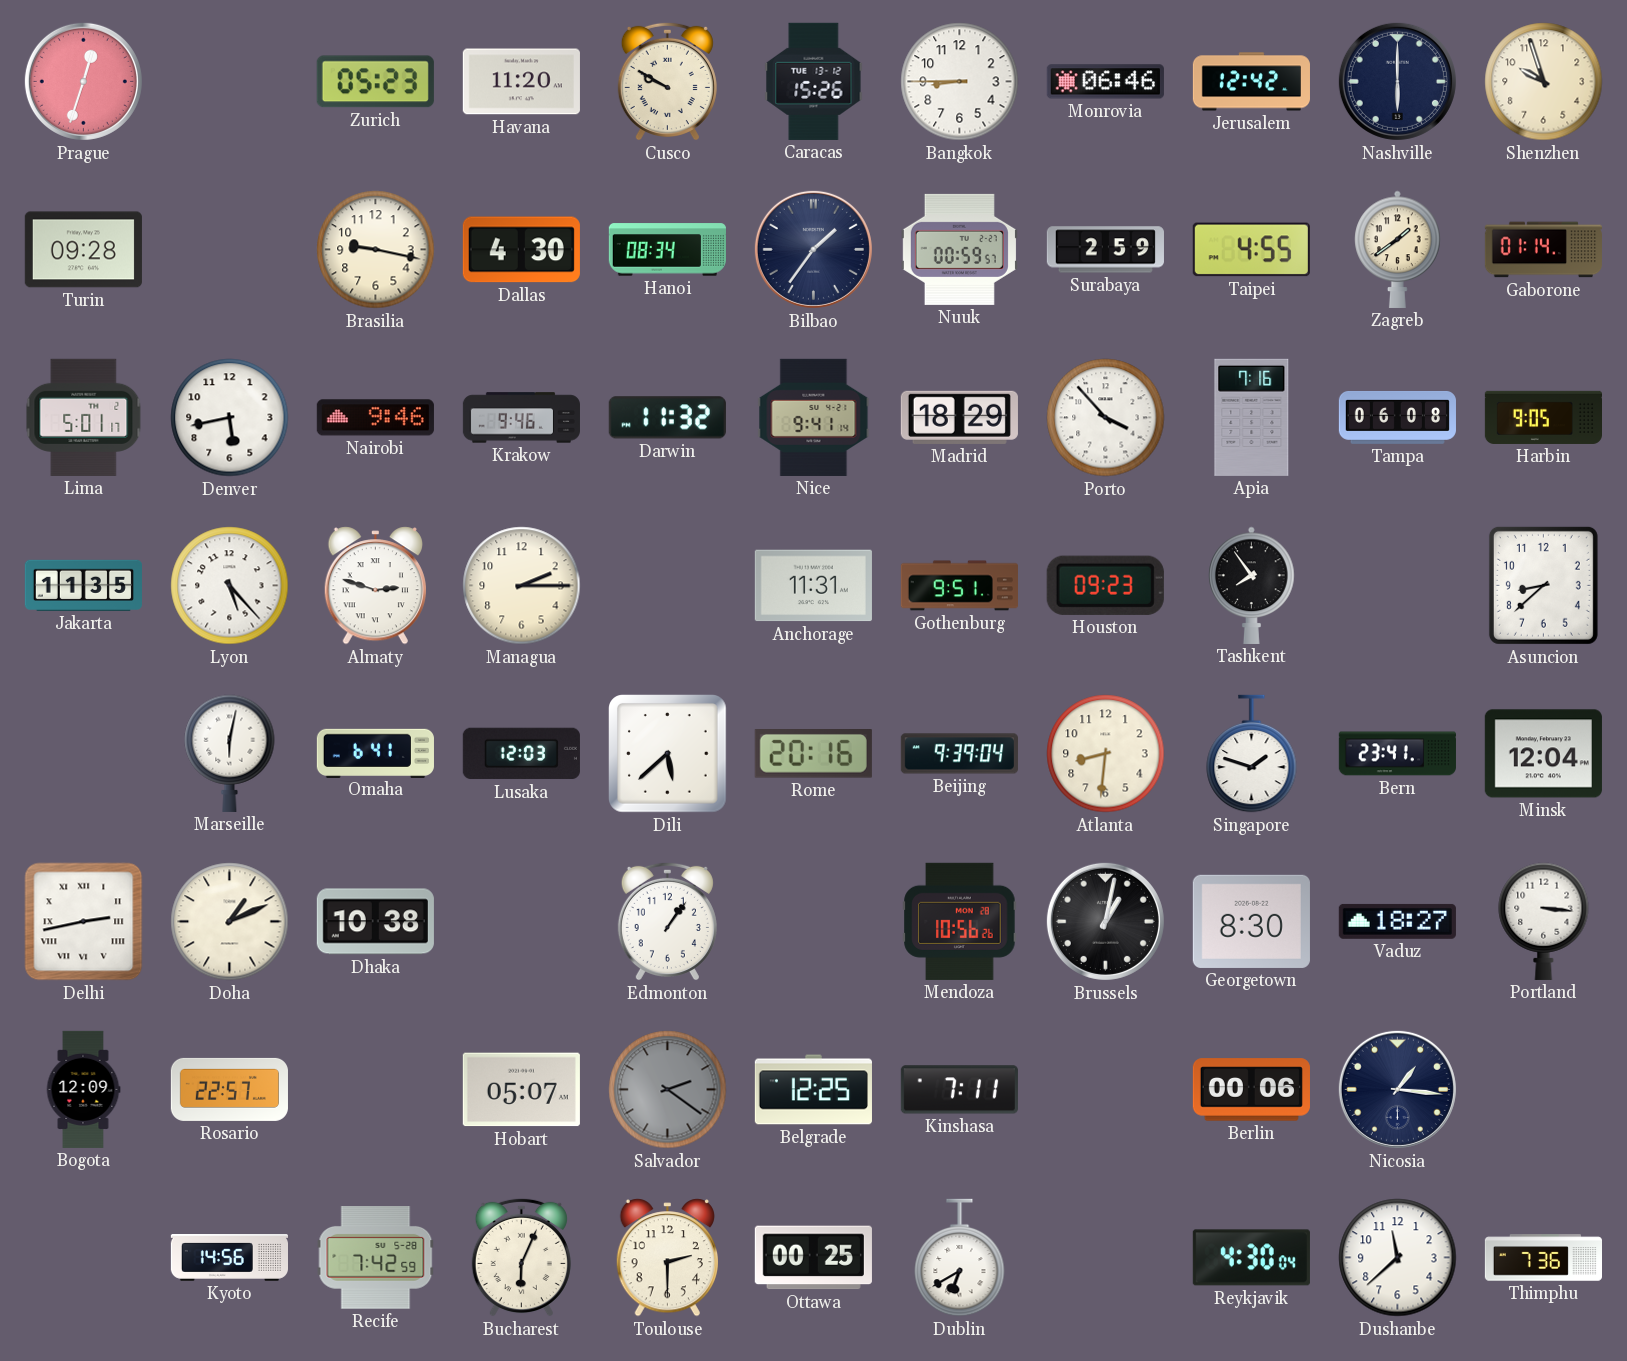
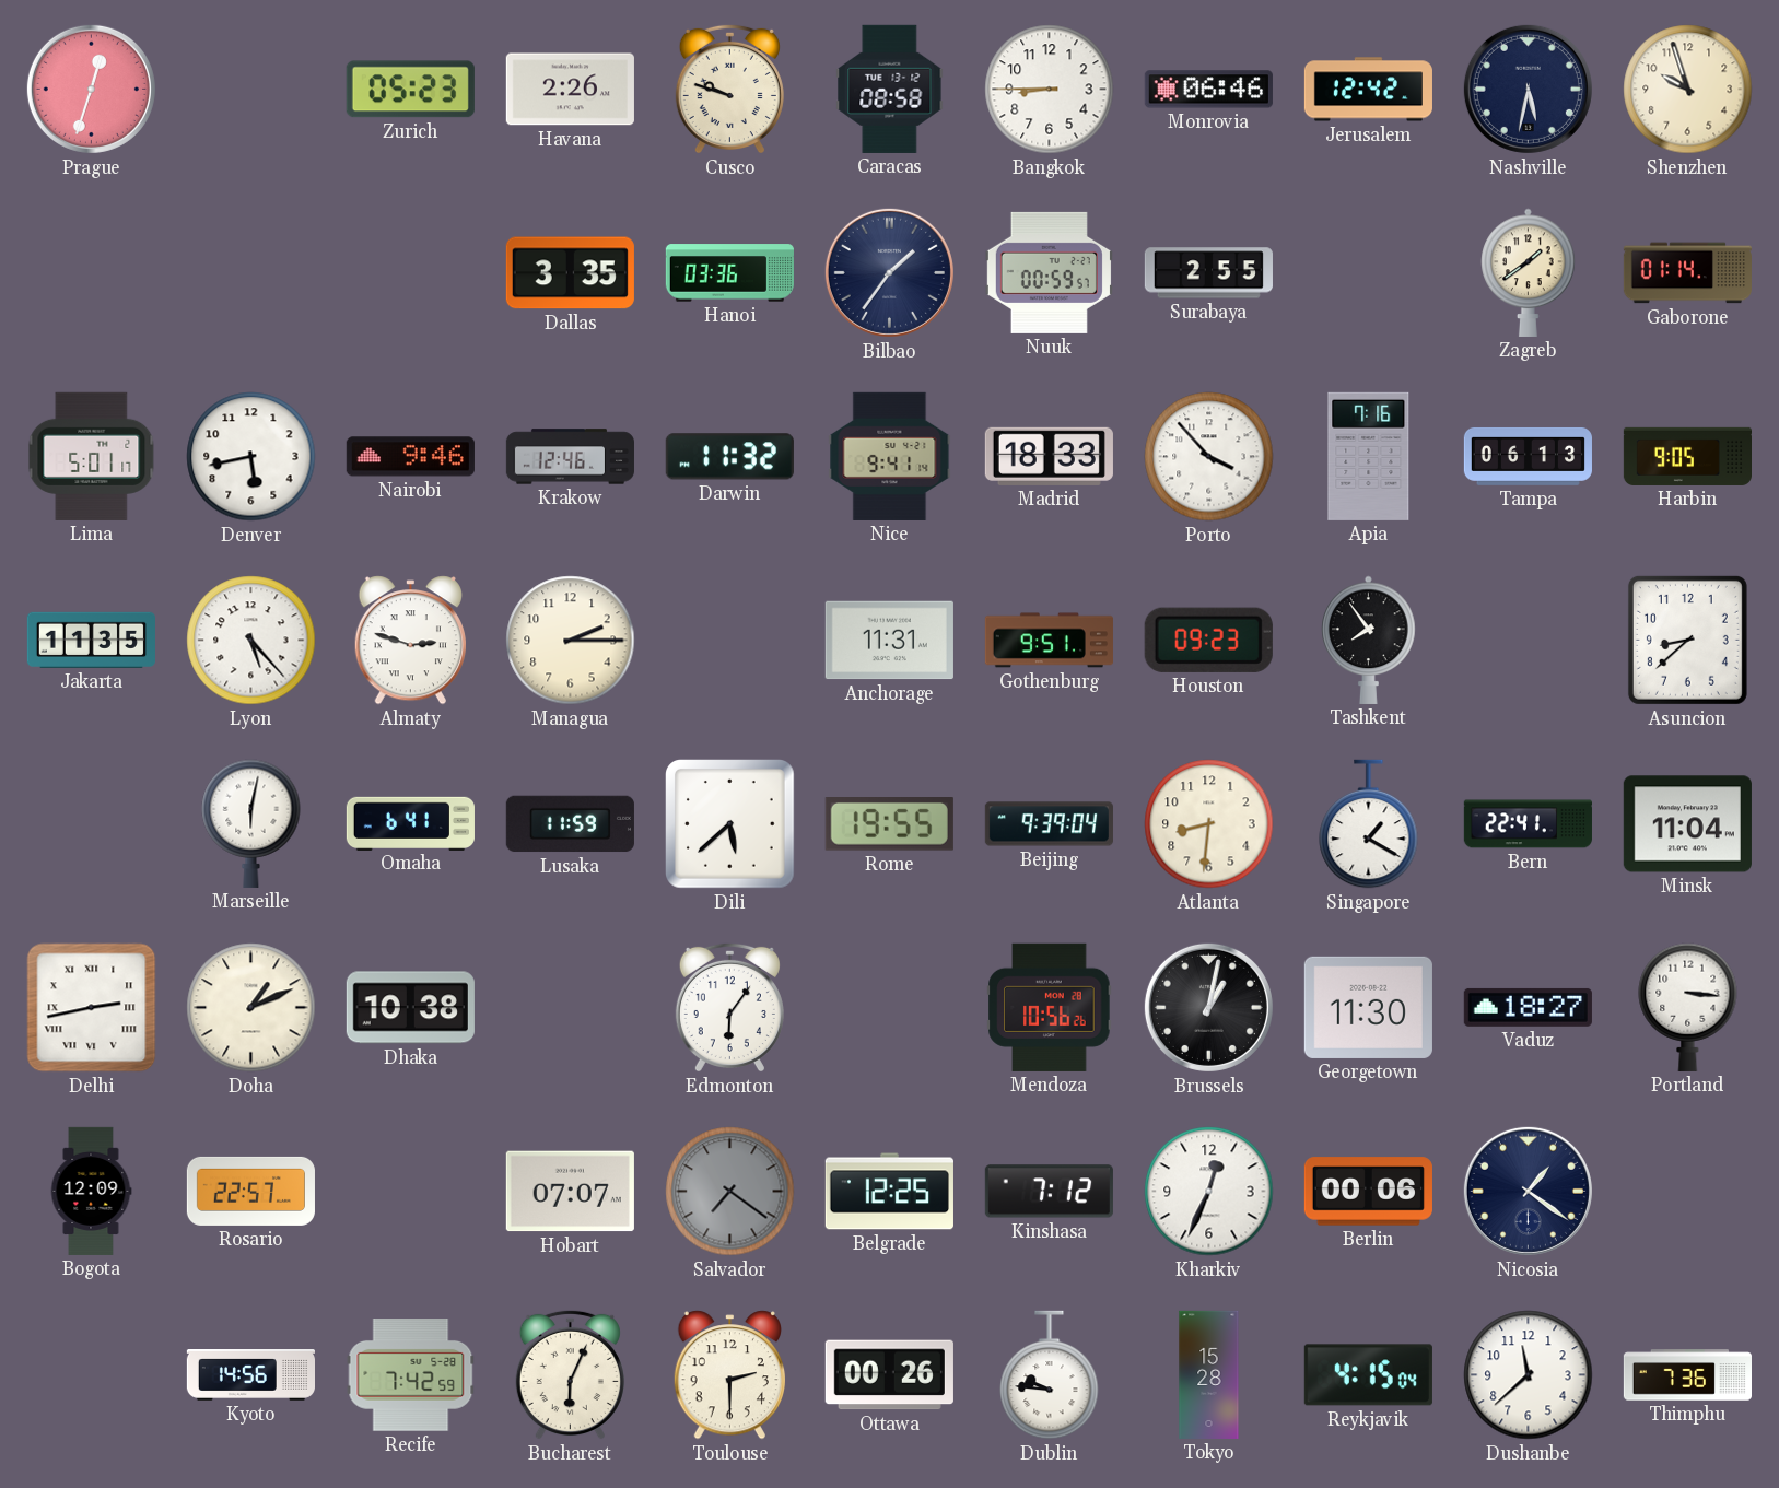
Havana: 11:20 -> 2:26 (570, 90)
Cusco: 9:50 -> 9:48 (729, 89)
Caracas: 15:26 -> 08:58 (890, 89)
Nashville: 6:00 -> 5:32 (1528, 89)
Turin: 09:28 -> none (83, 250)
Brasilia: 9:17 -> none (376, 250)
Dallas: 4:30 -> 3:35 (570, 273)
Hanoi: 08:34 -> 03:36 (729, 273)
Surabaya: 2:59 -> 2:55 (1208, 273)
Taipei: 4:55 -> none (1251, 250)
Krakow: 9:46 -> 12:46 (570, 457)
Madrid: 18:29 -> 18:33 (1049, 456)
Tampa: 06:08 -> 06:13 (1528, 456)
Lusaka: 12:03 -> 11:59 (570, 824)
Rome: 20:16 -> 19:55 (889, 824)
Singapore: 1:48 -> 1:20 (1369, 824)
Bern: 23:41 -> 22:41 (1528, 824)
Minsk: 12:04 -> 11:04 (1687, 824)
Edmonton: 1:06 -> 6:06 (729, 1007)
Georgetown: 8:30 -> 11:30 (1368, 1007)
Hobart: 05:07 -> 07:07 (570, 1192)
Salvador: 2:21 -> 7:21 (730, 1192)
Kinshasa: 7:11 -> 7:12 (1049, 1192)
Kharkiv: none -> 12:34 (1209, 1192)
Nicosia: 1:16 -> 1:21 (1528, 1191)
Ottawa: 00:25 -> 00:26 (889, 1375)
Dublin: 6:40 -> 9:46 (1050, 1375)
Tokyo: none -> 15:28 (1209, 1374)
Reykjavik: 4:30 -> 4:15 (1368, 1375)
